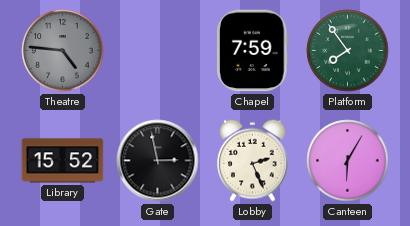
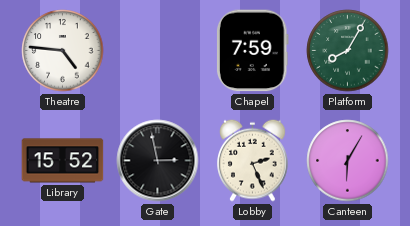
Theatre dial: grey -> white (63, 51)
Platform: 7:54 -> 8:05 (348, 51)
